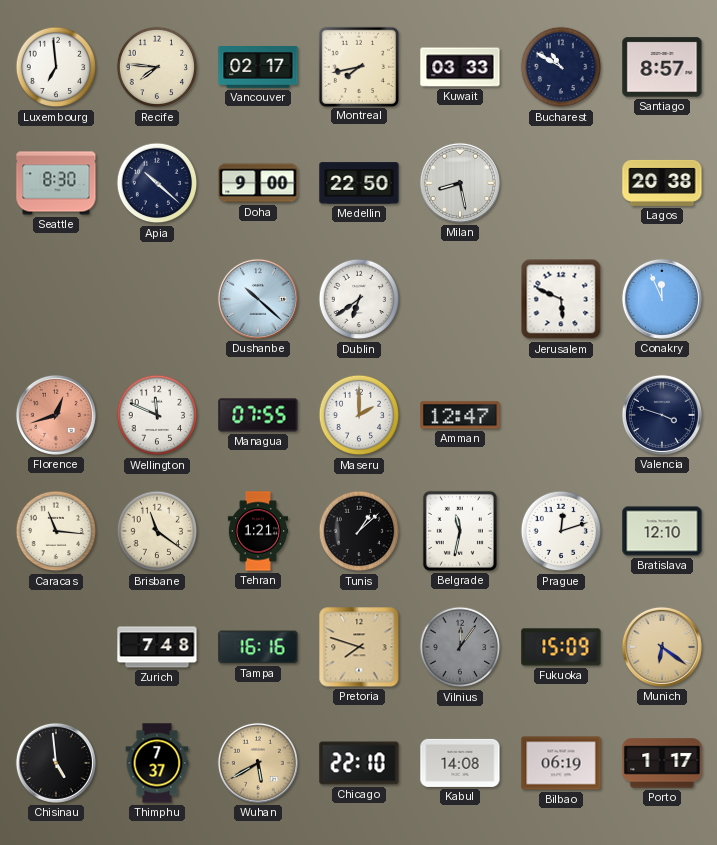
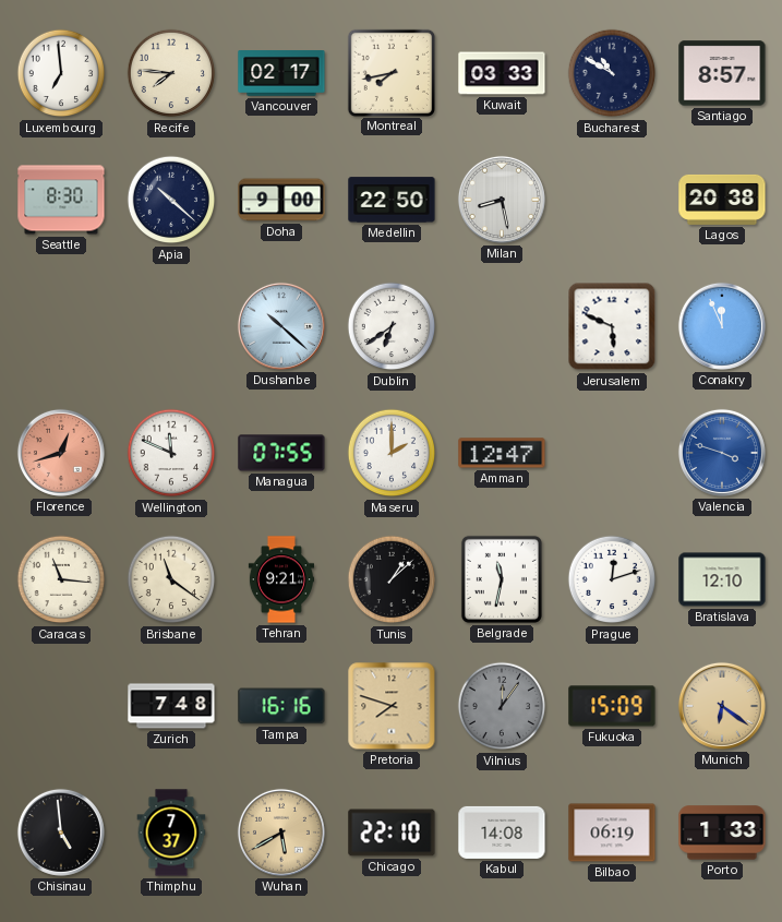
Valencia dial: navy -> blue (722, 453)
Tehran: 1:21 -> 9:21 (280, 579)
Porto: 1:17 -> 1:33 (722, 833)
